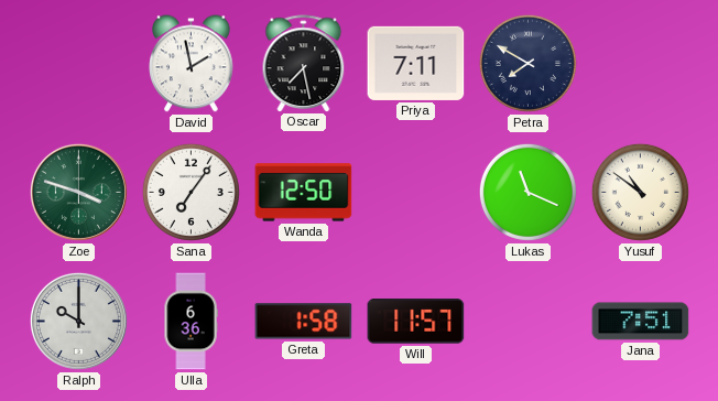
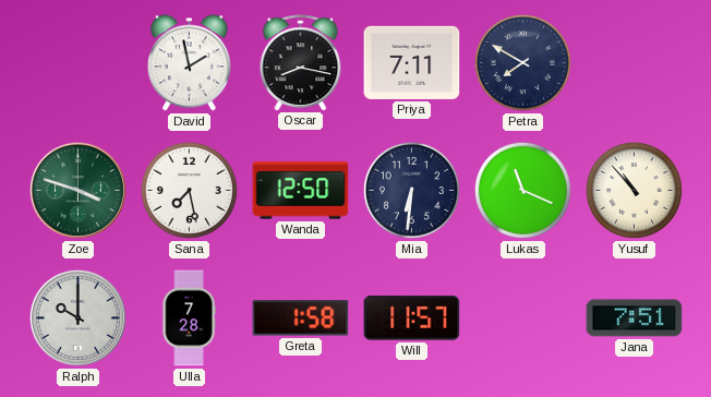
Oscar: 7:28 -> 8:17 (301, 62)
Sana: 7:06 -> 7:28 (189, 190)
Mia: none -> 6:31 (411, 190)
Yusuf: 10:51 -> 10:53 (634, 190)
Ulla: 6:36 -> 7:28 (189, 318)
